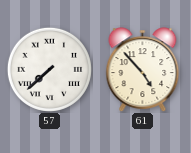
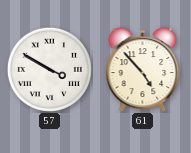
57: 7:38 -> 3:50 (49, 69)
